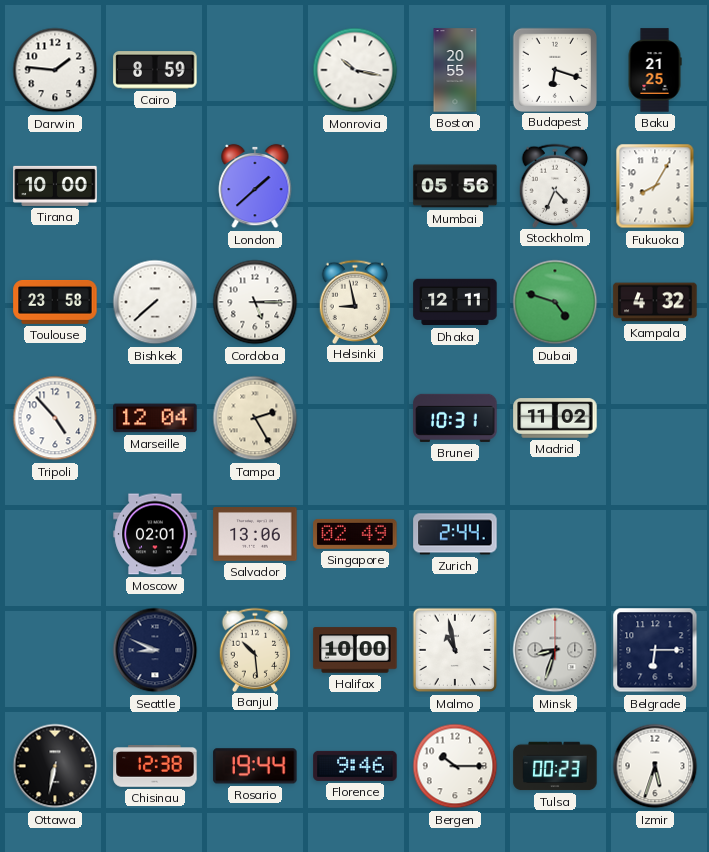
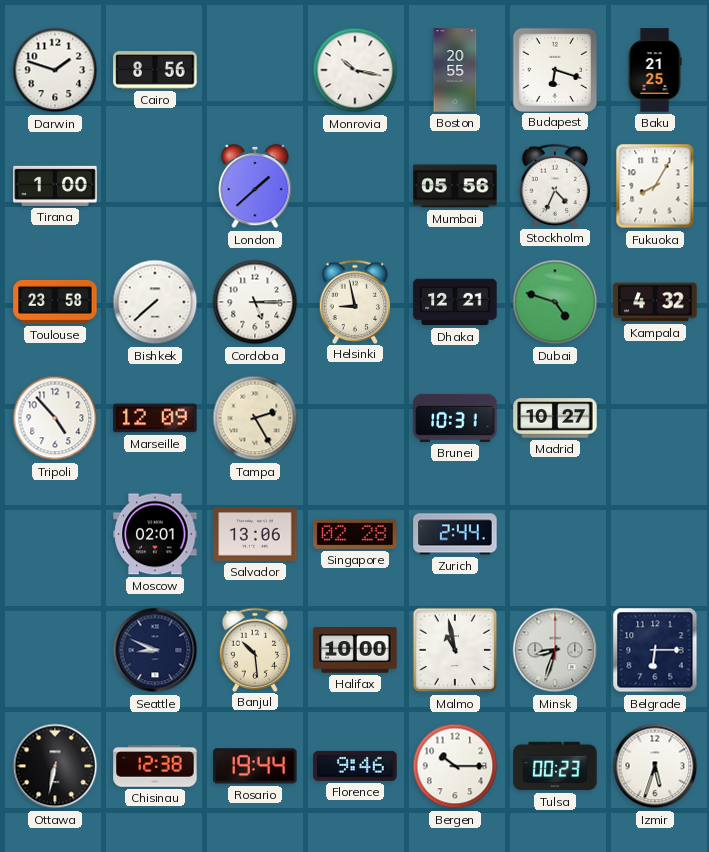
Darwin: 1:46 -> 1:48 (55, 70)
Cairo: 8:59 -> 8:56 (155, 70)
Tirana: 10:00 -> 1:00 (55, 186)
Dhaka: 12:11 -> 12:21 (455, 302)
Marseille: 12:04 -> 12:09 (155, 418)
Madrid: 11:02 -> 10:27 (555, 418)
Singapore: 02:49 -> 02:28 (355, 534)
